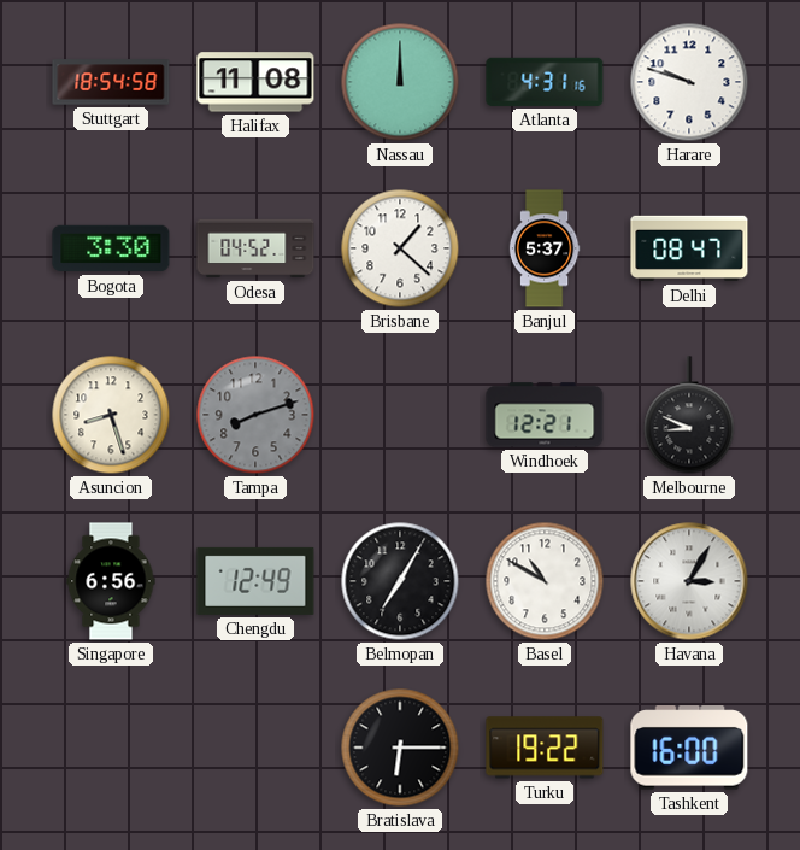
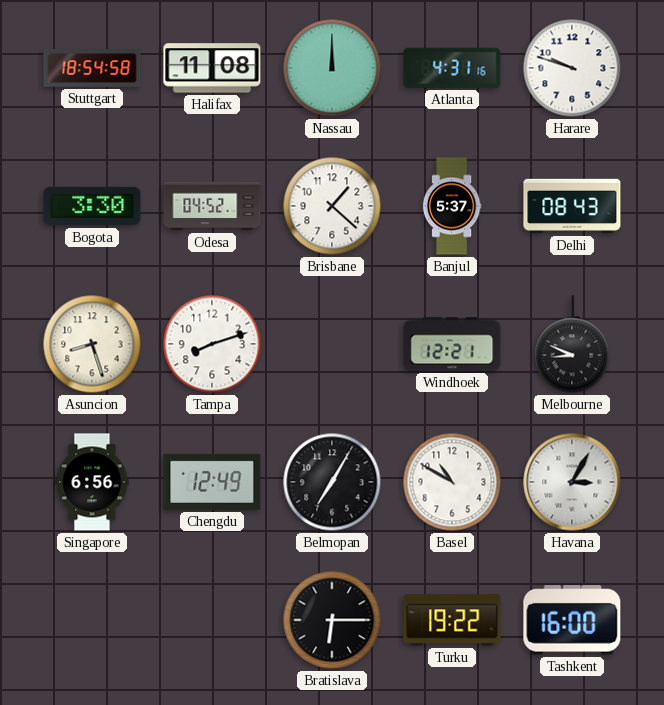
Delhi: 08:47 -> 08:43 (572, 206)
Tampa dial: grey -> white (212, 344)
